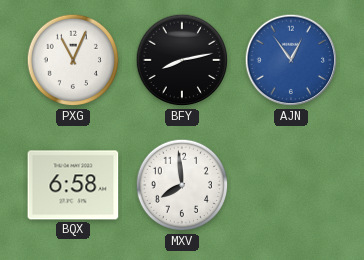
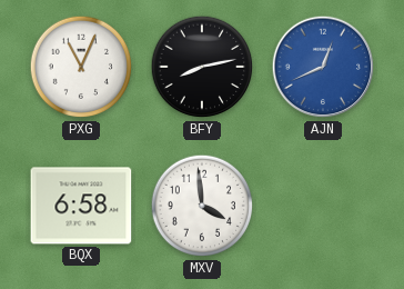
AJN: 12:54 -> 12:41 (323, 67)
MXV: 7:59 -> 3:59 (202, 206)
